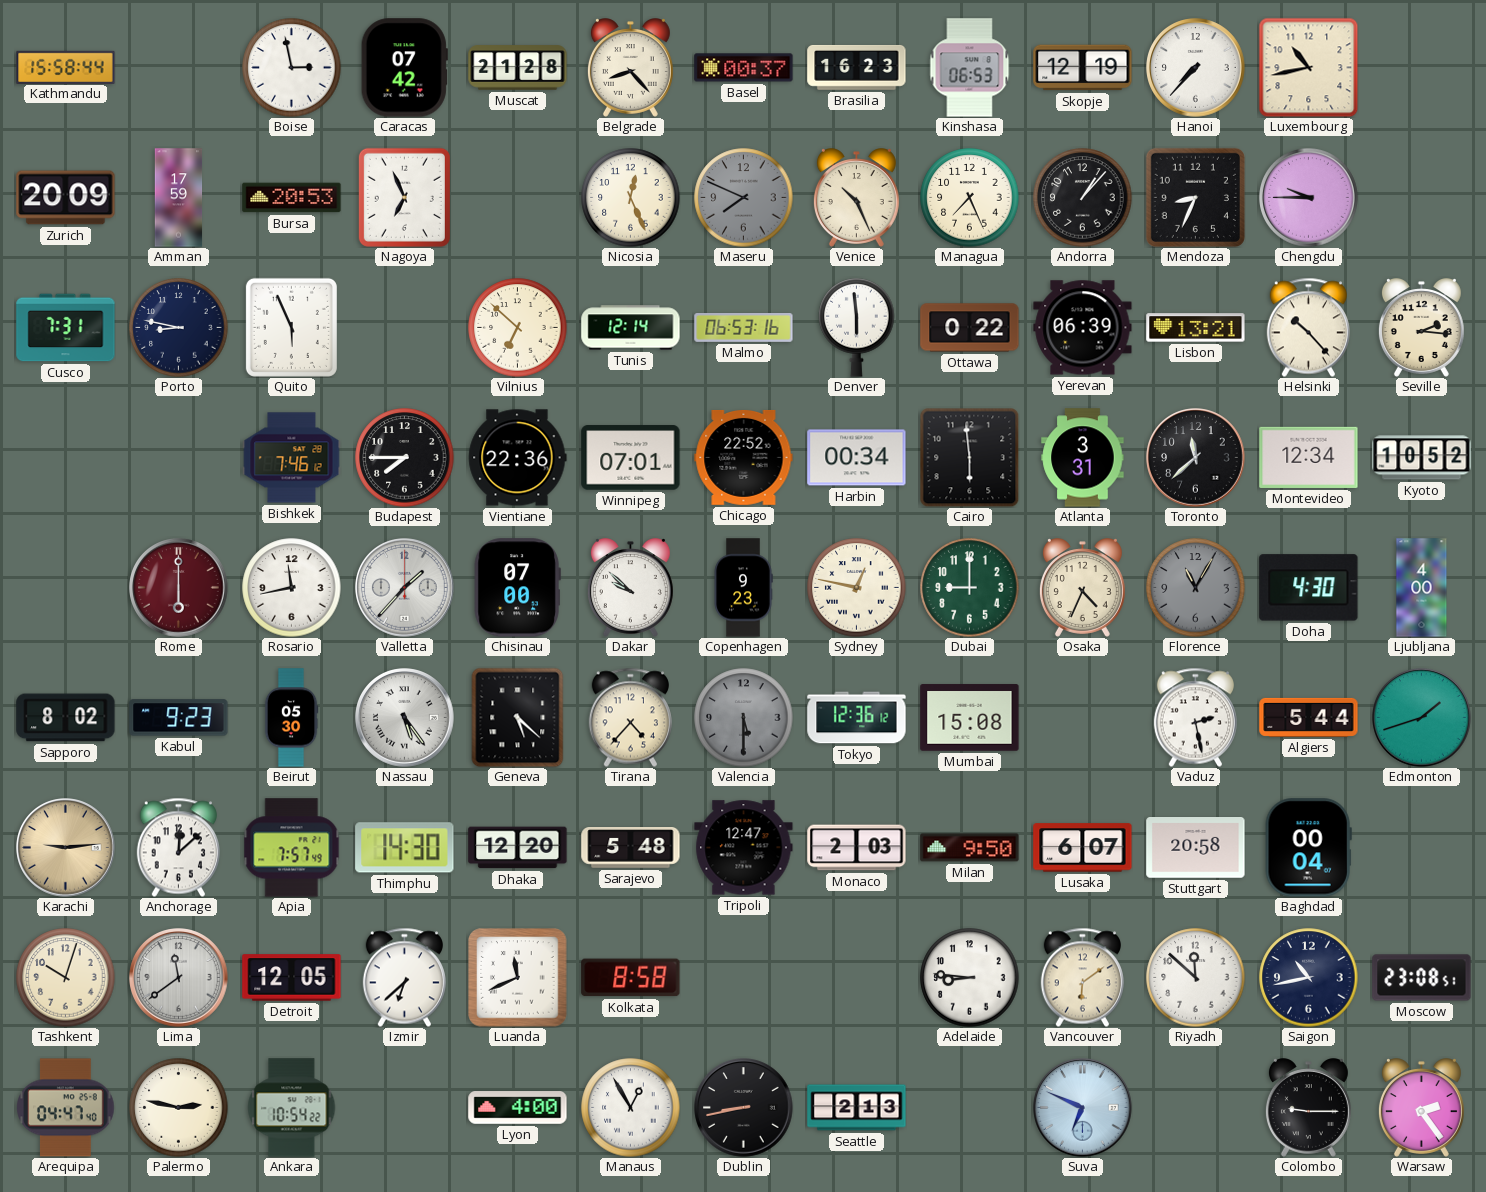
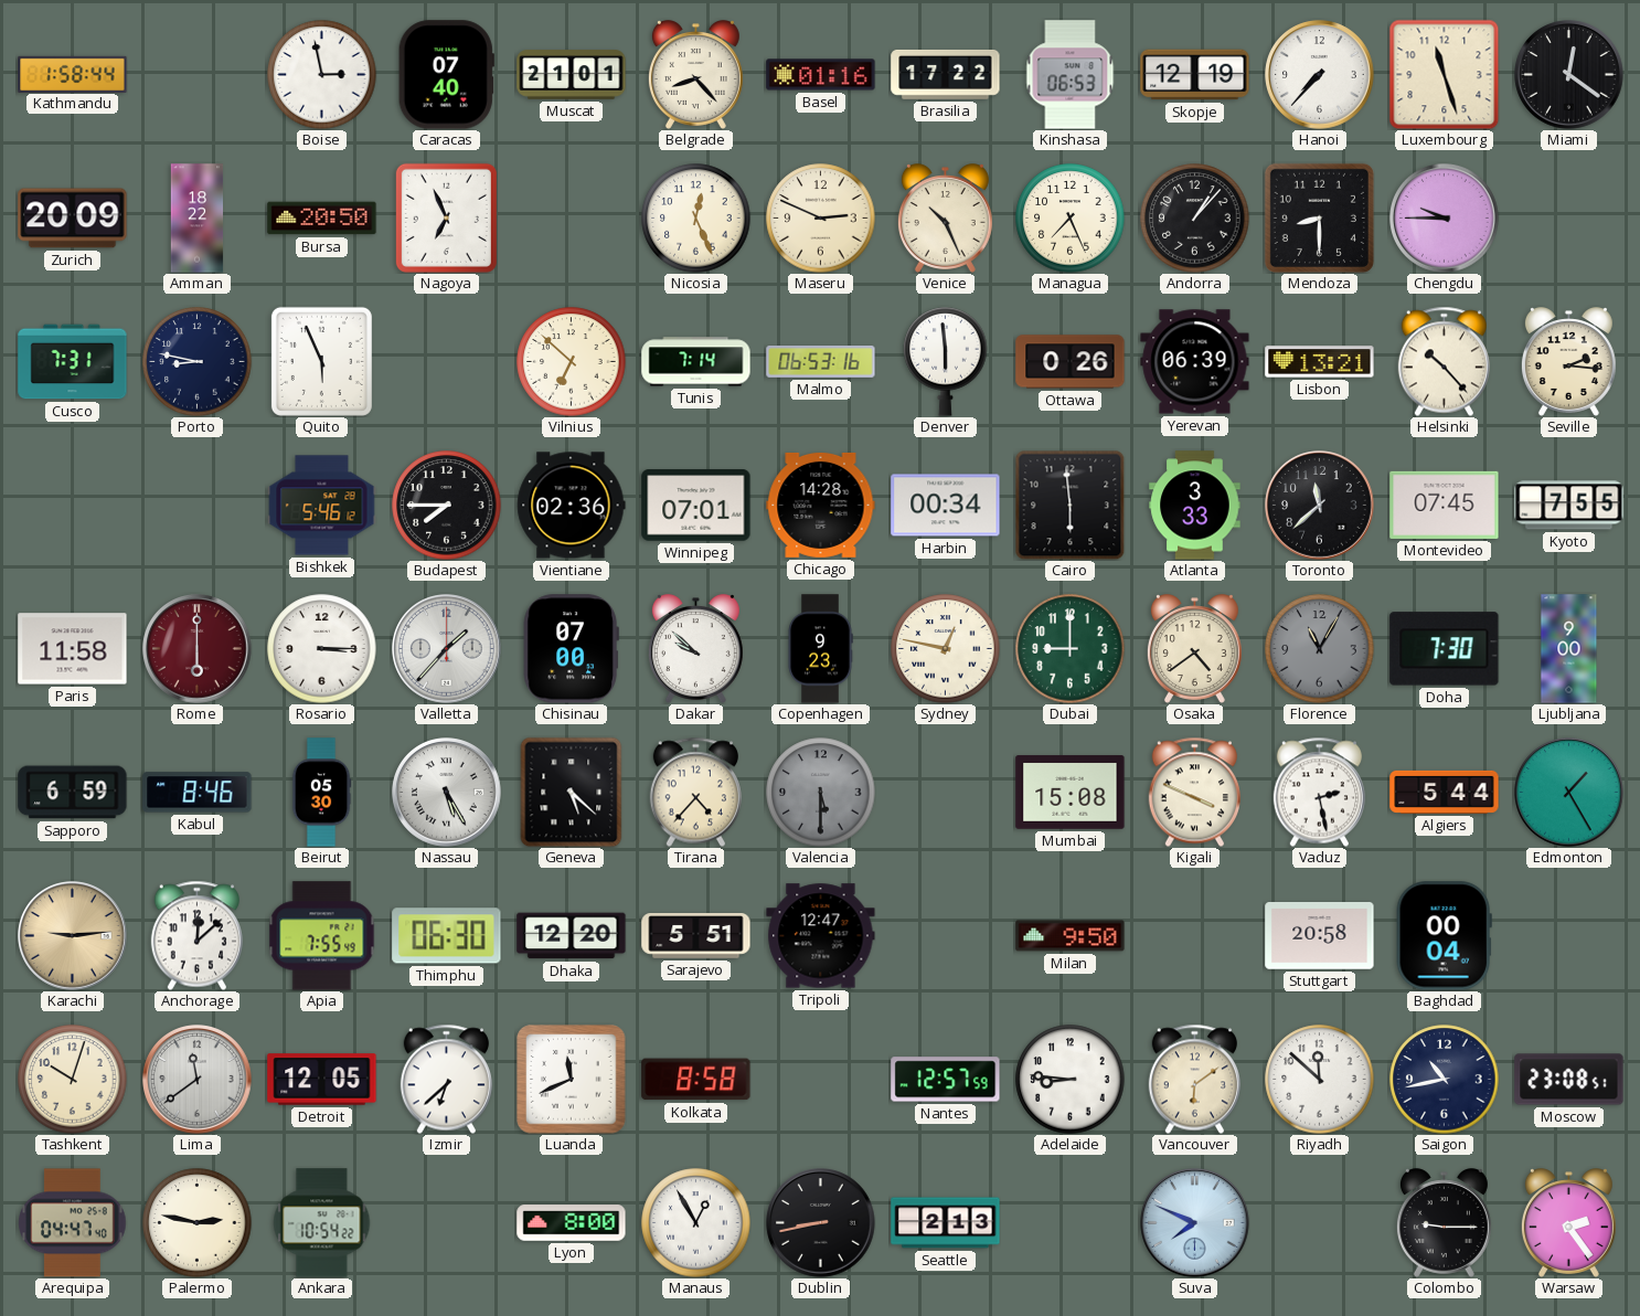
Kathmandu: 15:58 -> 1:58 (73, 74)
Caracas: 07:42 -> 07:40 (446, 75)
Muscat: 21:28 -> 21:01 (572, 75)
Basel: 00:37 -> 01:16 (821, 75)
Brasilia: 16:23 -> 17:22 (946, 74)
Luxembourg: 10:43 -> 11:27 (1444, 74)
Miami: none -> 12:21 (1569, 75)
Amman: 17:59 -> 18:22 (198, 219)
Bursa: 20:53 -> 20:50 (322, 219)
Maseru: 7:49 -> 2:49 (821, 219)
Maseru dial: grey -> cream (821, 219)
Mendoza: 8:34 -> 8:30 (1319, 217)
Tunis: 12:14 -> 7:14 (696, 362)
Ottawa: 0:22 -> 0:26 (1071, 362)
Bishkek: 7:46 -> 5:46 (322, 506)
Vientiane: 22:36 -> 02:36 (572, 506)
Chicago: 22:52 -> 14:28 (821, 505)
Atlanta: 3:31 -> 3:33 (1195, 506)
Montevideo: 12:34 -> 07:45 (1445, 505)
Kyoto: 10:52 -> 7:55 (1569, 506)
Paris: none -> 11:58 (73, 649)
Rosario: 11:43 -> 3:15 (322, 649)
Osaka: 4:34 -> 4:39 (1194, 649)
Doha: 4:30 -> 7:30 (1445, 649)
Ljubljana: 4:00 -> 9:00 (1569, 649)
Sapporo: 8:02 -> 6:59 (73, 793)
Kabul: 9:23 -> 8:46 (198, 793)
Nassau: 5:24 -> 5:25 (447, 793)
Tokyo: 12:36 -> none (857, 718)
Kigali: none -> 3:49 (1194, 792)
Edmonton: 1:42 -> 1:25 (1569, 793)
Apia: 7:57 -> 7:55 (322, 936)
Thimphu: 14:30 -> 06:30 (447, 936)
Sarajevo: 5:48 -> 5:51 (696, 936)
Monaco: 2:03 -> none (857, 848)
Lusaka: 6:07 -> none (1083, 848)
Nantes: none -> 12:57 (946, 1080)
Lyon: 4:00 -> 8:00 (572, 1223)
Suva: 6:49 -> 7:49 (1195, 1223)
